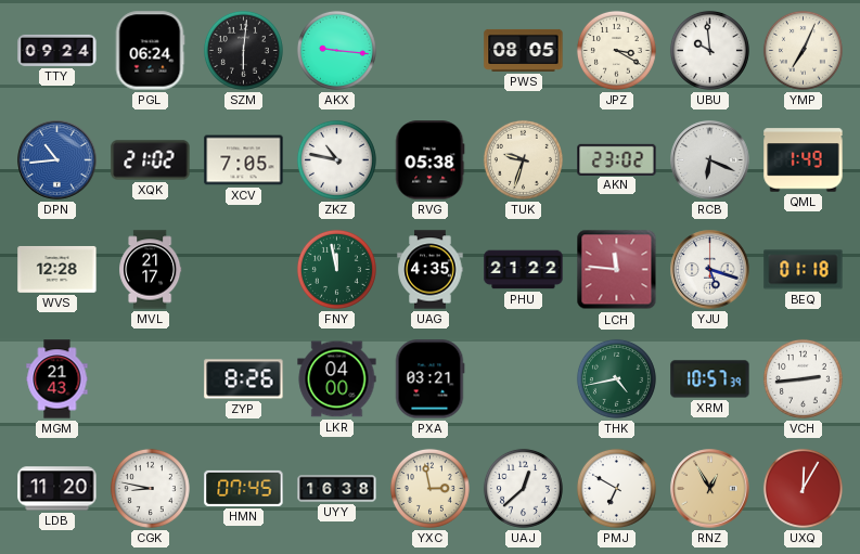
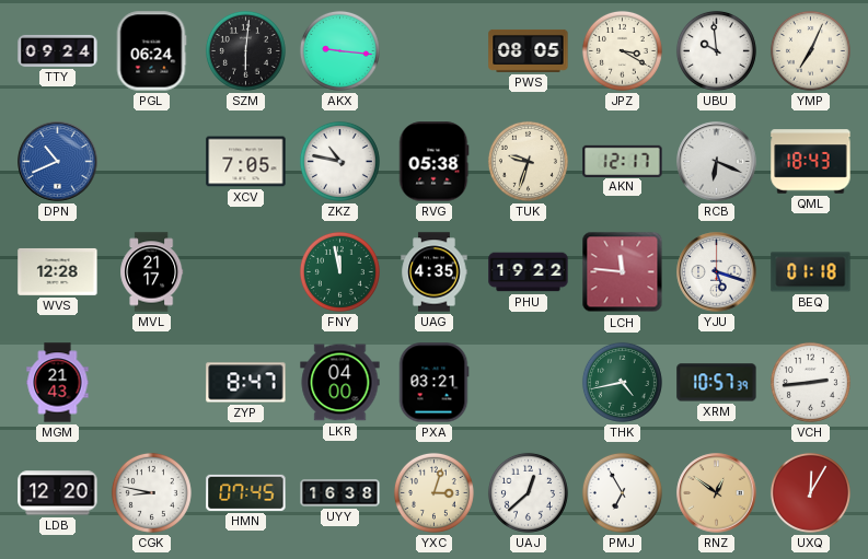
DPN: 10:44 -> 10:41 (58, 162)
XQK: 21:02 -> none (151, 160)
AKN: 23:02 -> 12:17 (623, 161)
QML: 1:49 -> 18:43 (811, 162)
PHU: 21:22 -> 19:22 (529, 272)
ZYP: 8:26 -> 8:47 (246, 383)
LDB: 11:20 -> 12:20 (58, 493)
YXC: 2:58 -> 3:03 (433, 492)
PMJ: 6:50 -> 6:55 (622, 492)
RNZ: 12:55 -> 12:51 (717, 493)
